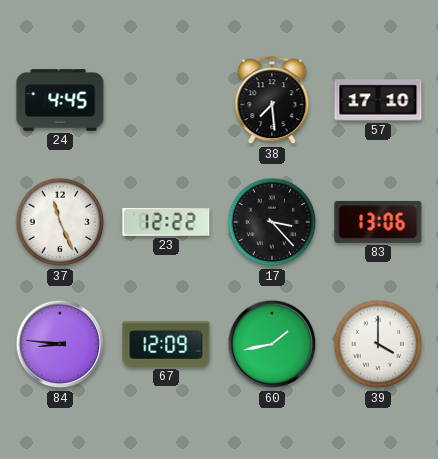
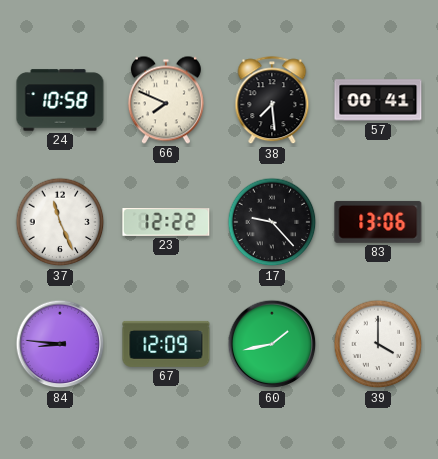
24: 4:45 -> 10:58 (60, 100)
66: none -> 7:49 (166, 100)
57: 17:10 -> 00:41 (378, 100)
17: 3:23 -> 9:23 (272, 222)
